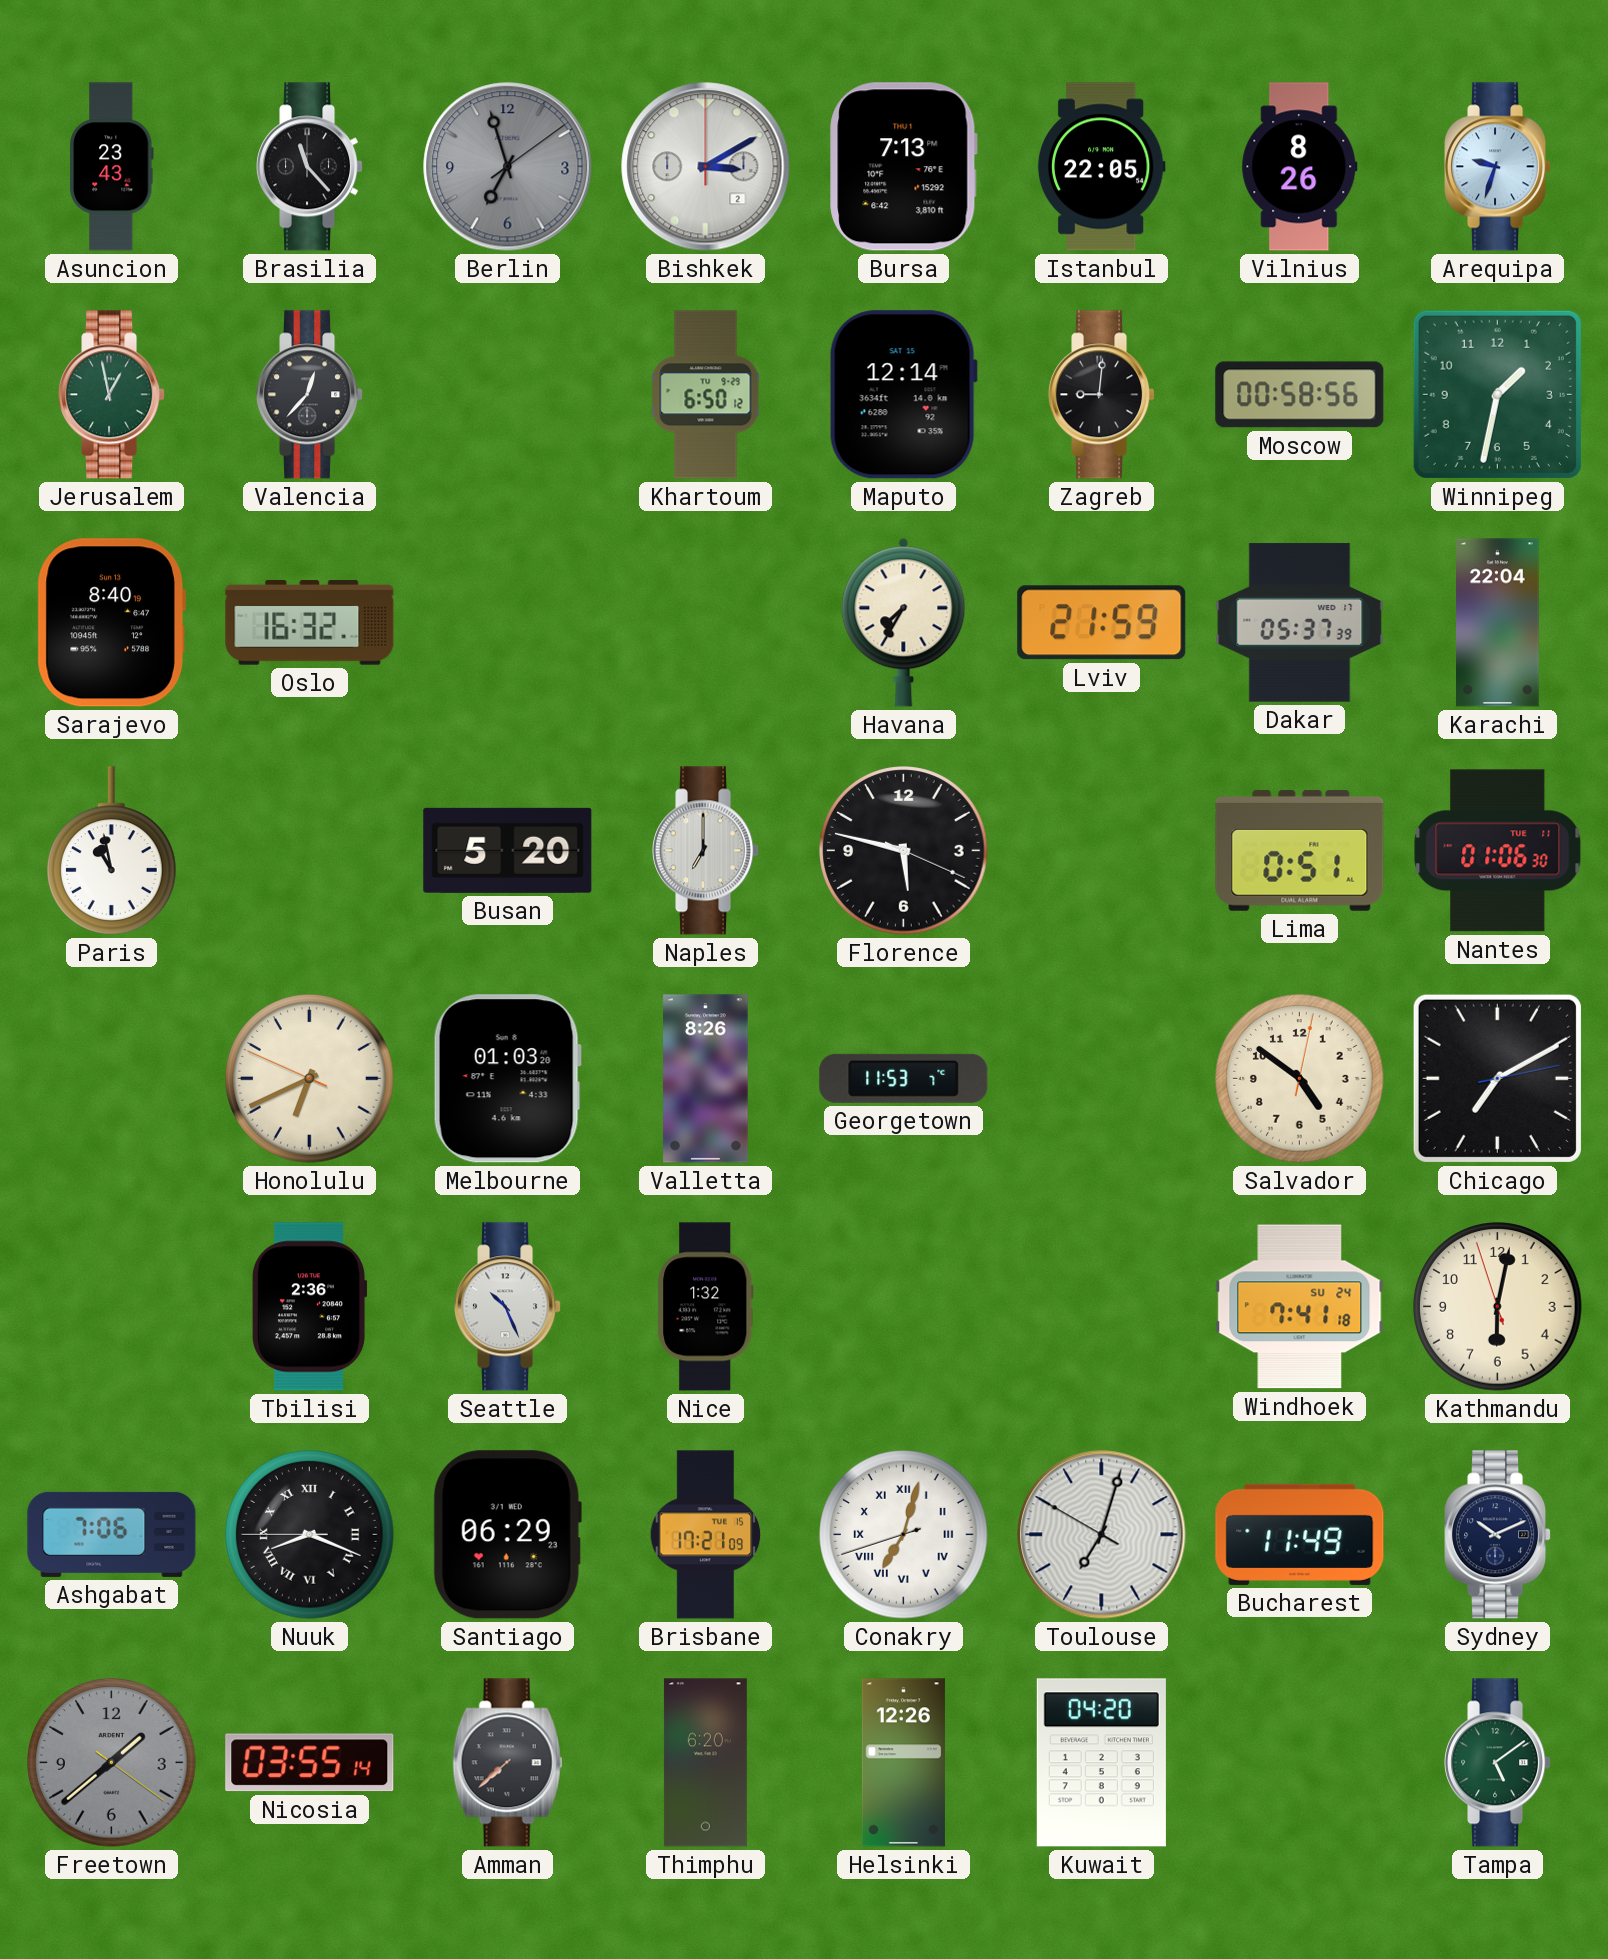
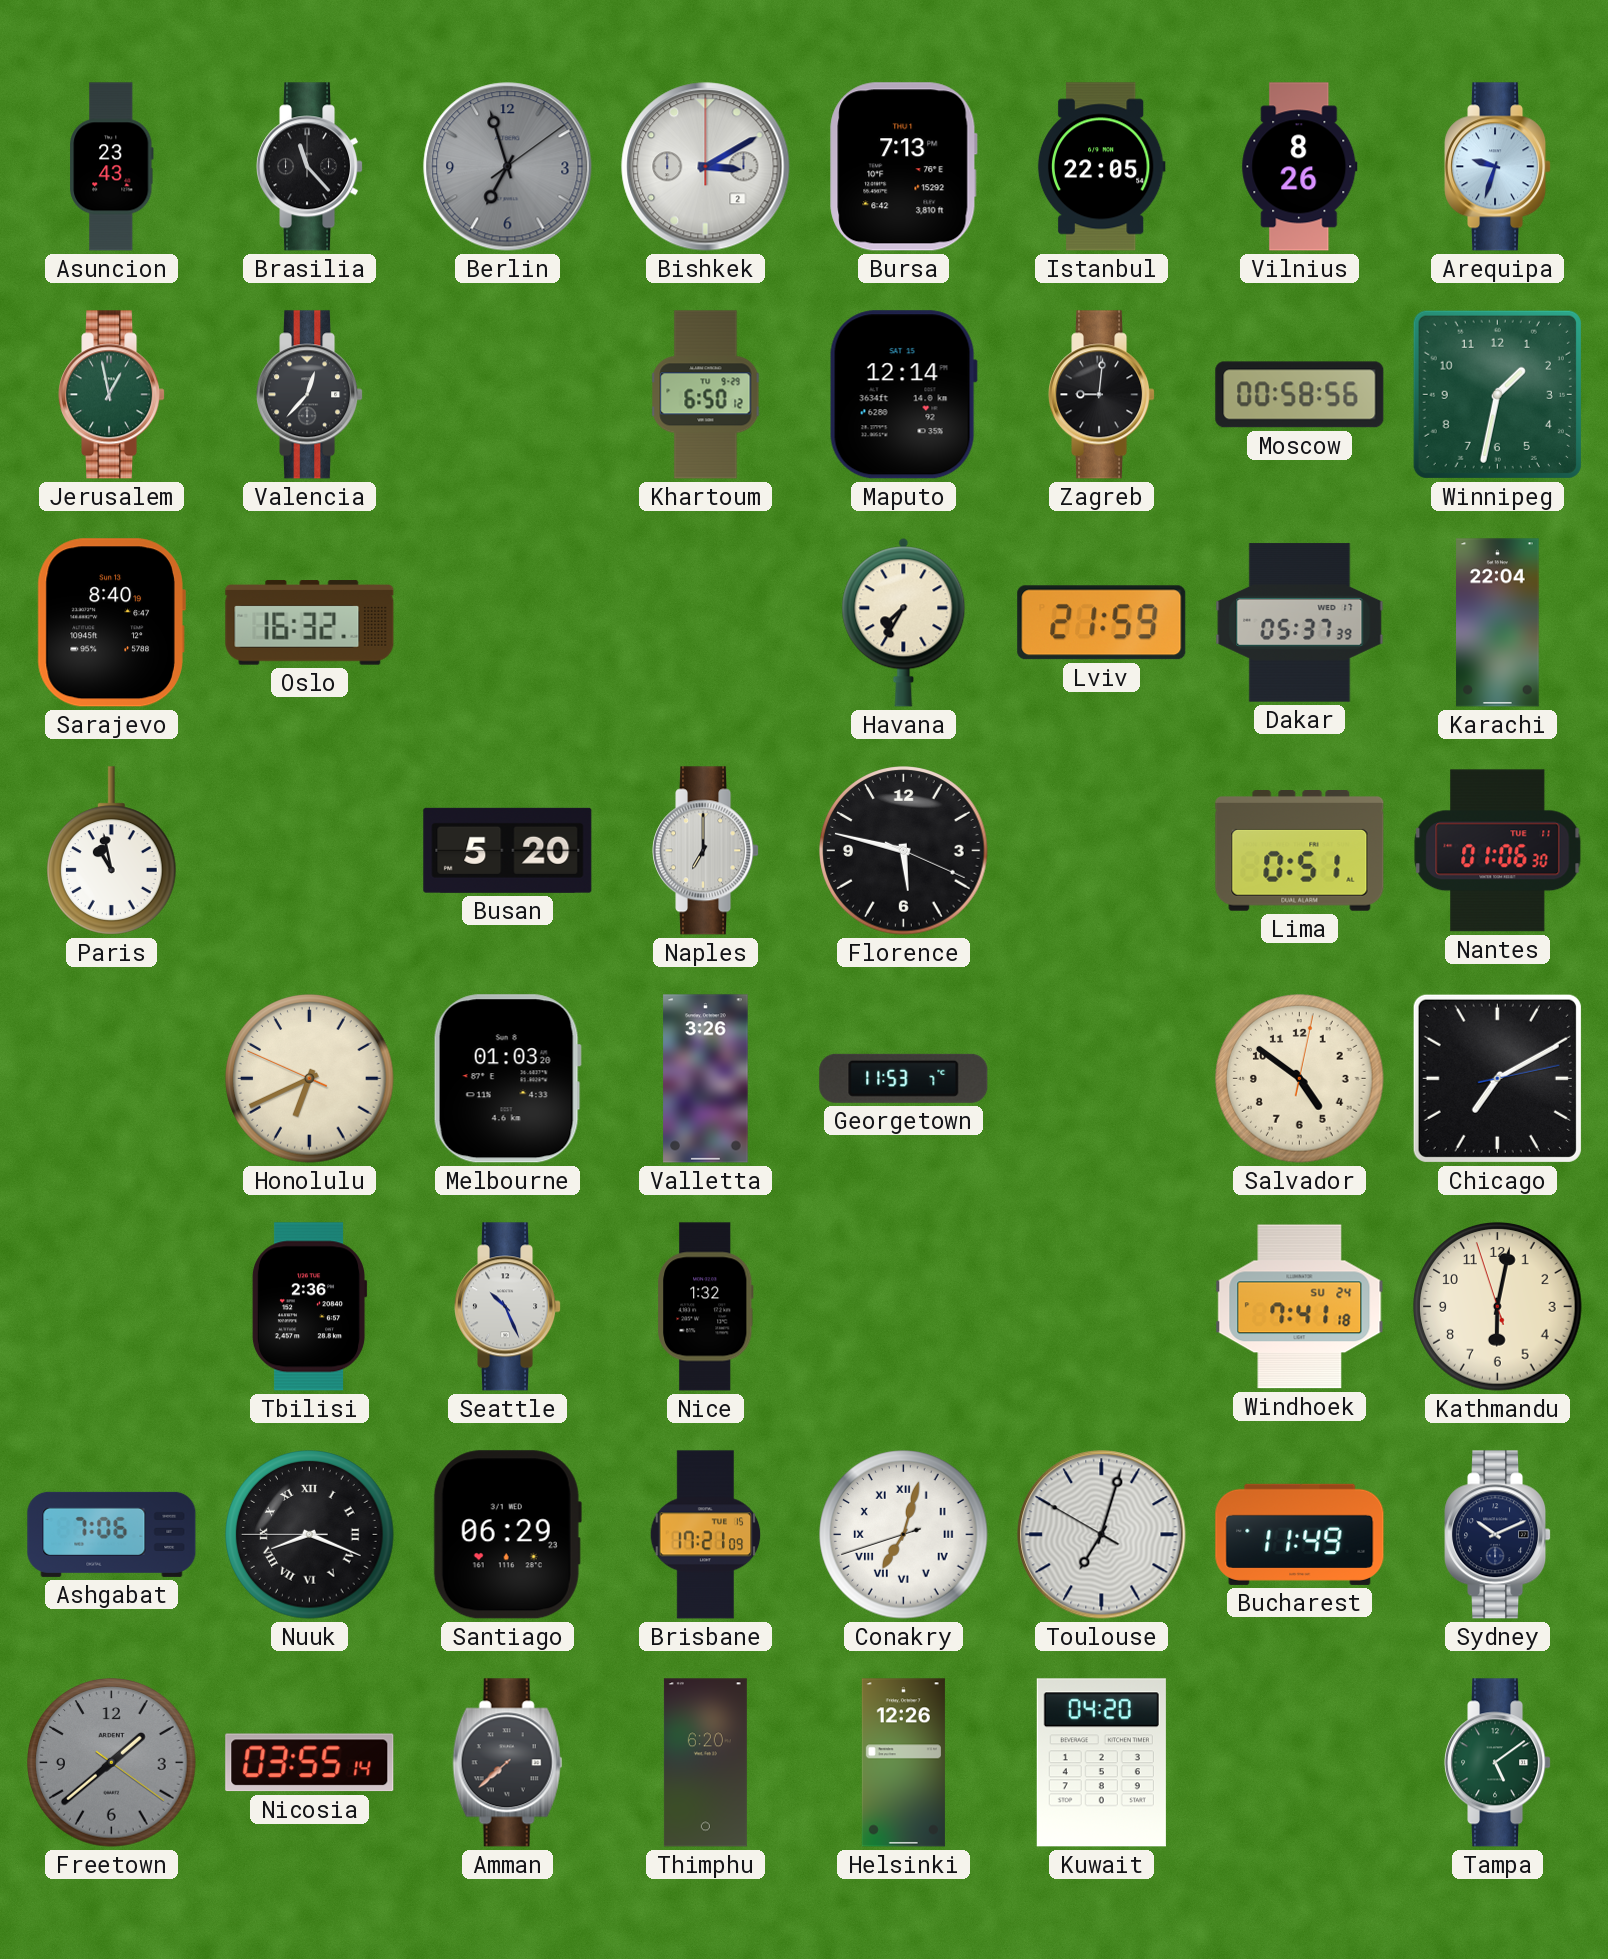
Valletta: 8:26 -> 3:26 (706, 1079)
